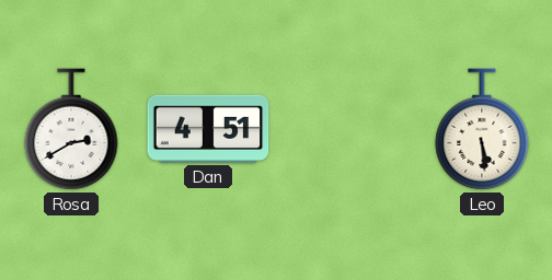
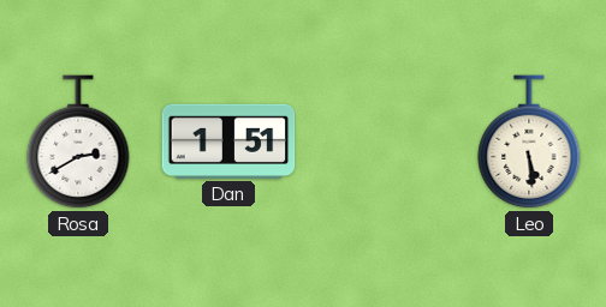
Dan: 4:51 -> 1:51 (228, 142)
